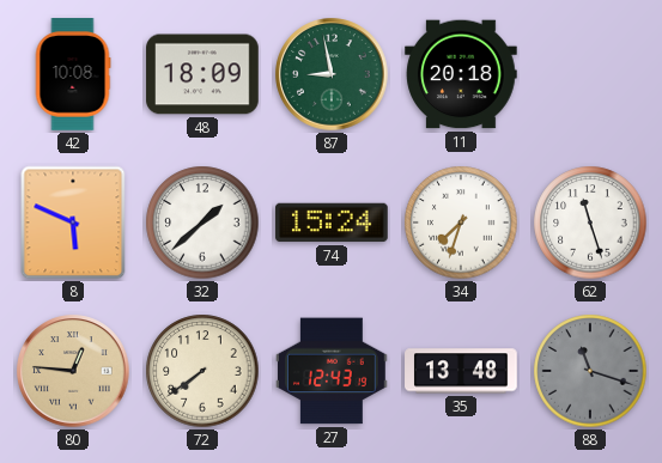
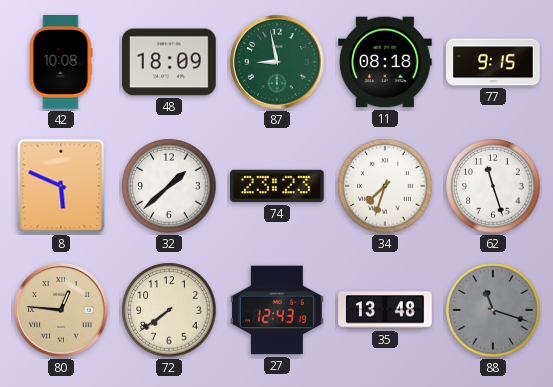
11: 20:18 -> 08:18 (385, 62)
77: none -> 9:15 (493, 62)
74: 15:24 -> 23:23 (277, 186)
